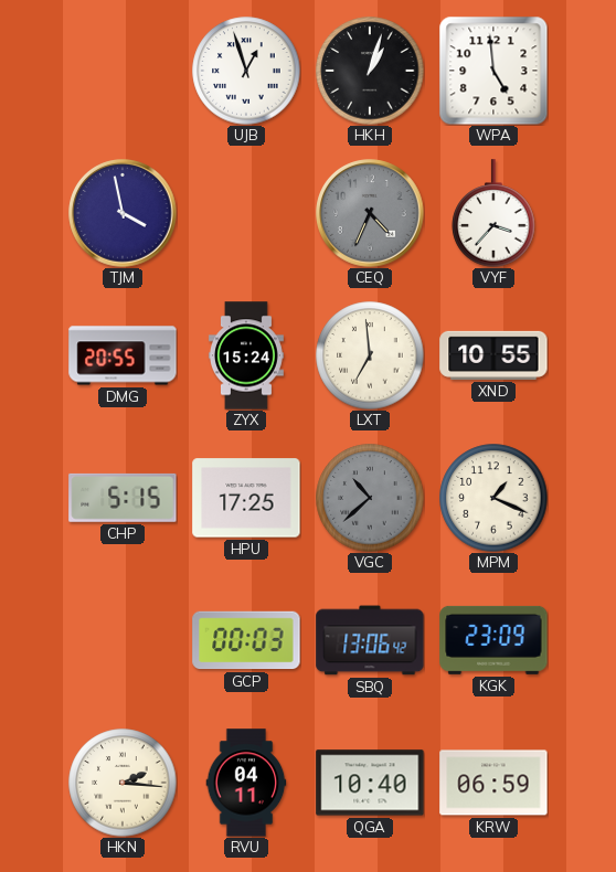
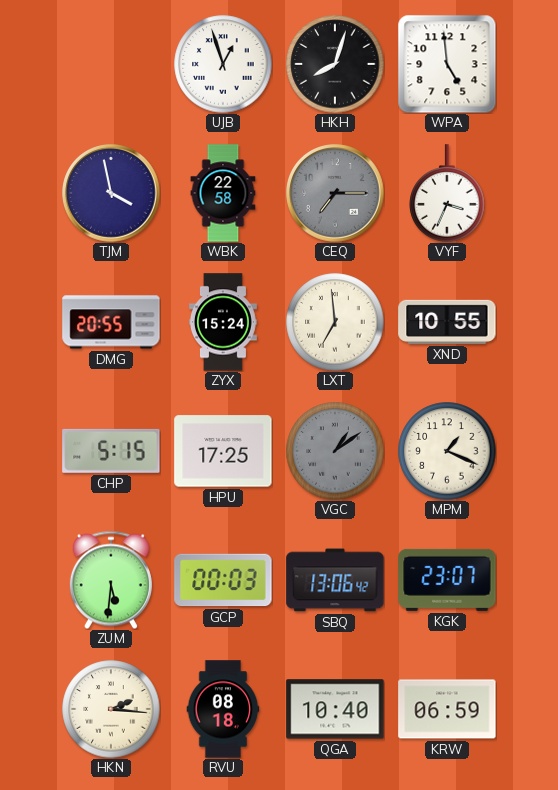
HKH: 1:03 -> 8:03 (335, 64)
WBK: none -> 22:58 (223, 193)
CEQ: 4:34 -> 7:15 (335, 193)
VYF: 3:37 -> 3:34 (447, 193)
VGC: 10:38 -> 1:09 (335, 451)
ZUM: none -> 5:31 (111, 580)
KGK: 23:09 -> 23:07 (447, 580)
RVU: 04:11 -> 08:18 (223, 709)
